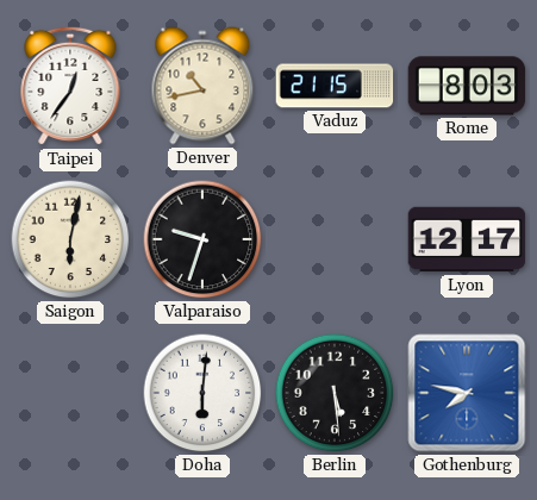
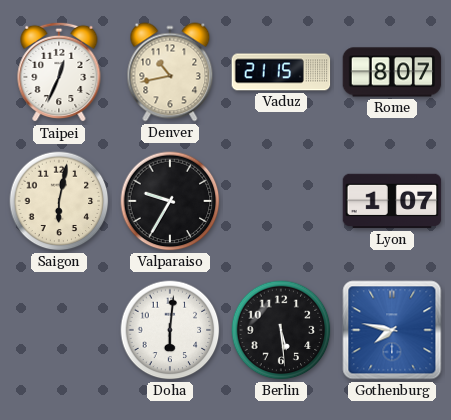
Taipei: 12:36 -> 12:34 (59, 72)
Rome: 8:03 -> 8:07 (392, 72)
Valparaiso: 9:33 -> 9:35 (170, 201)
Lyon: 12:17 -> 1:07 (392, 201)
